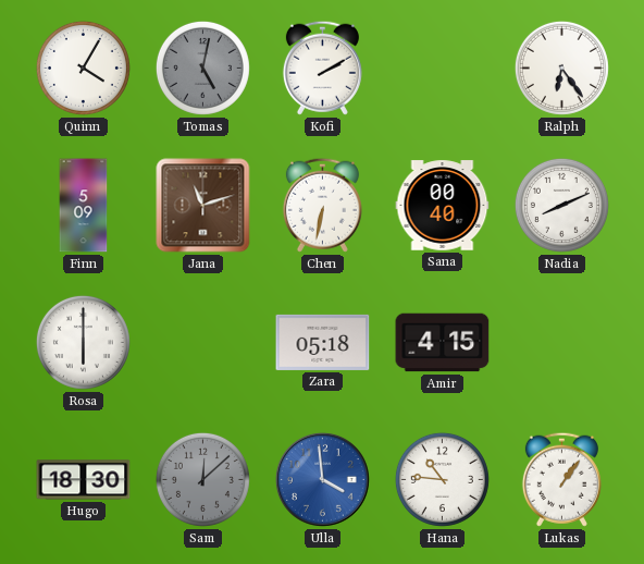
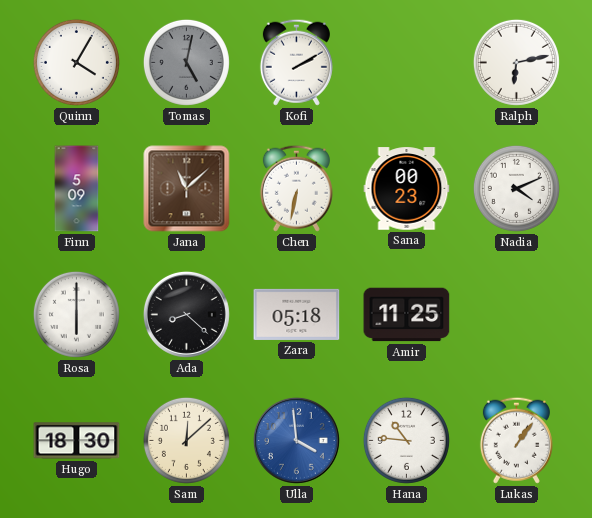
Ralph: 6:24 -> 6:13 (516, 62)
Jana: 11:12 -> 11:08 (187, 189)
Sana: 00:40 -> 00:23 (407, 189)
Nadia: 8:11 -> 4:11 (516, 188)
Ada: none -> 8:22 (186, 314)
Amir: 4:15 -> 11:25 (407, 315)
Sam dial: grey -> cream (186, 440)
